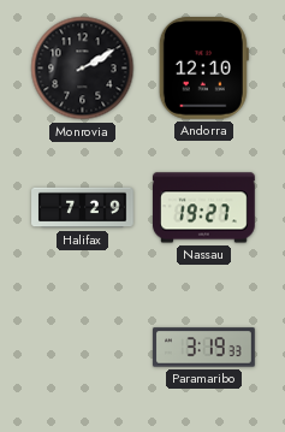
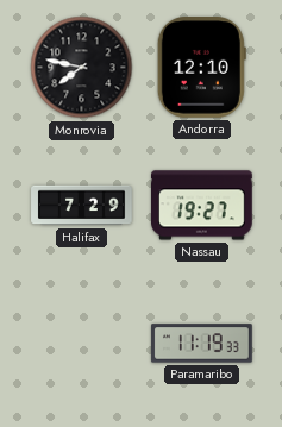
Monrovia: 2:10 -> 7:47 (82, 68)
Paramaribo: 3:19 -> 11:19 (202, 344)
